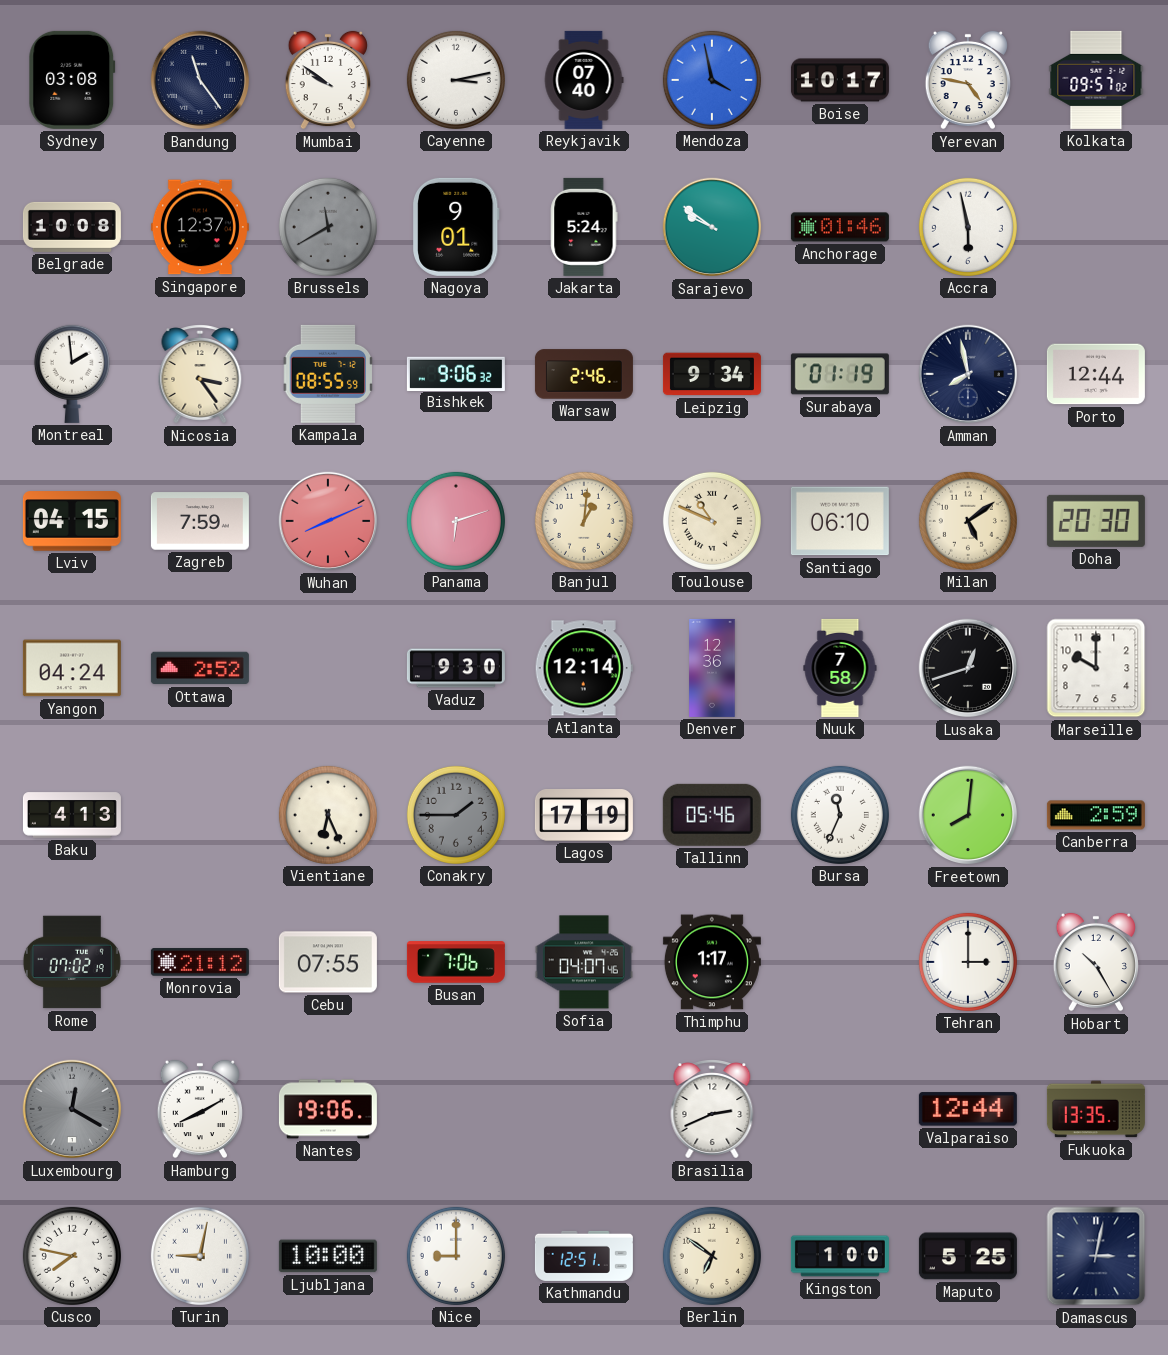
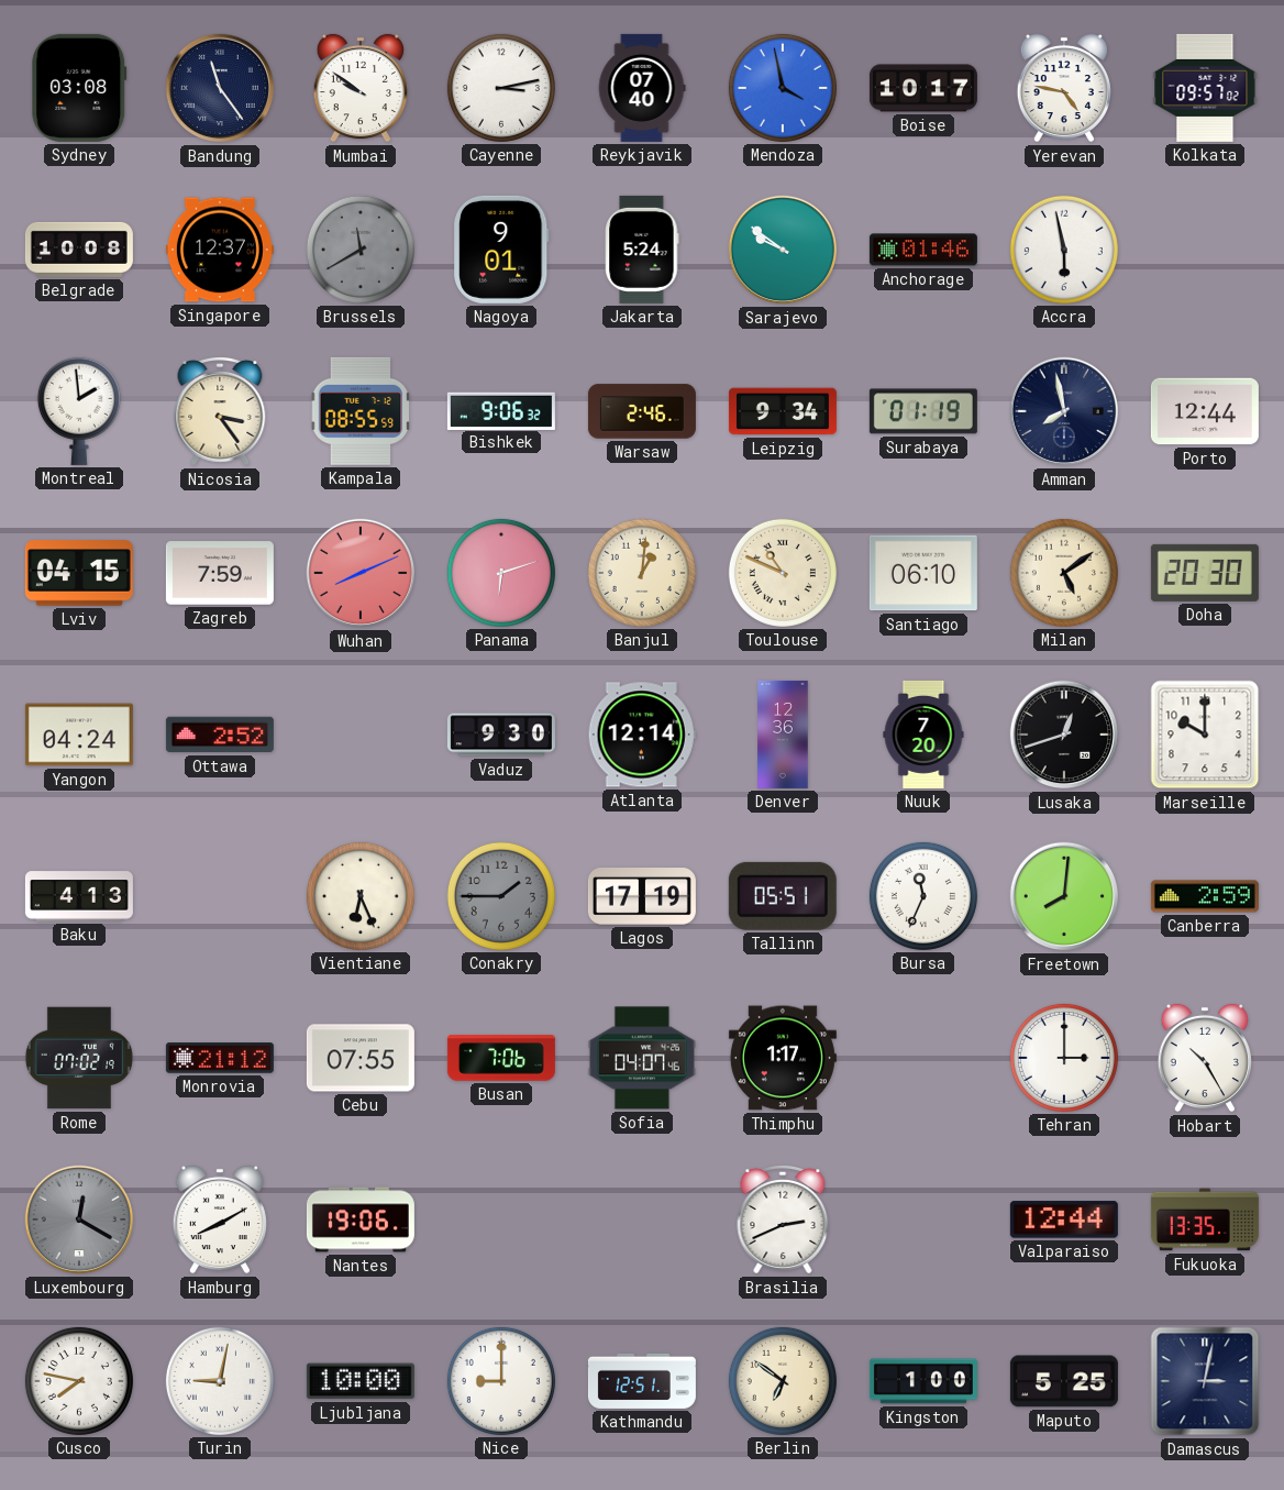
Nuuk: 7:58 -> 7:20 (923, 735)
Tallinn: 05:46 -> 05:51 (783, 896)
